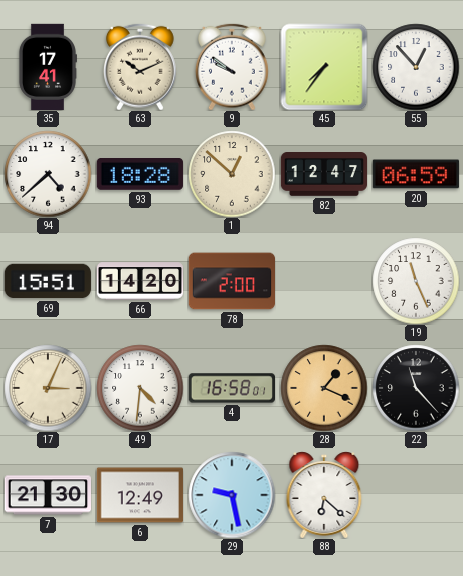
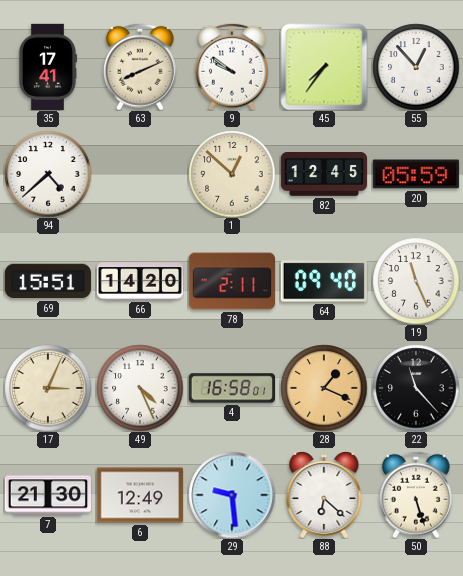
63: 10:11 -> 8:11 (140, 67)
93: 18:28 -> none (140, 175)
82: 12:47 -> 12:45 (323, 174)
20: 06:59 -> 05:59 (416, 174)
78: 2:00 -> 2:11 (231, 281)
64: none -> 09:40 (324, 281)
49: 4:31 -> 4:26 (140, 388)
29: 9:28 -> 9:29 (232, 495)
50: none -> 5:27 (416, 495)
